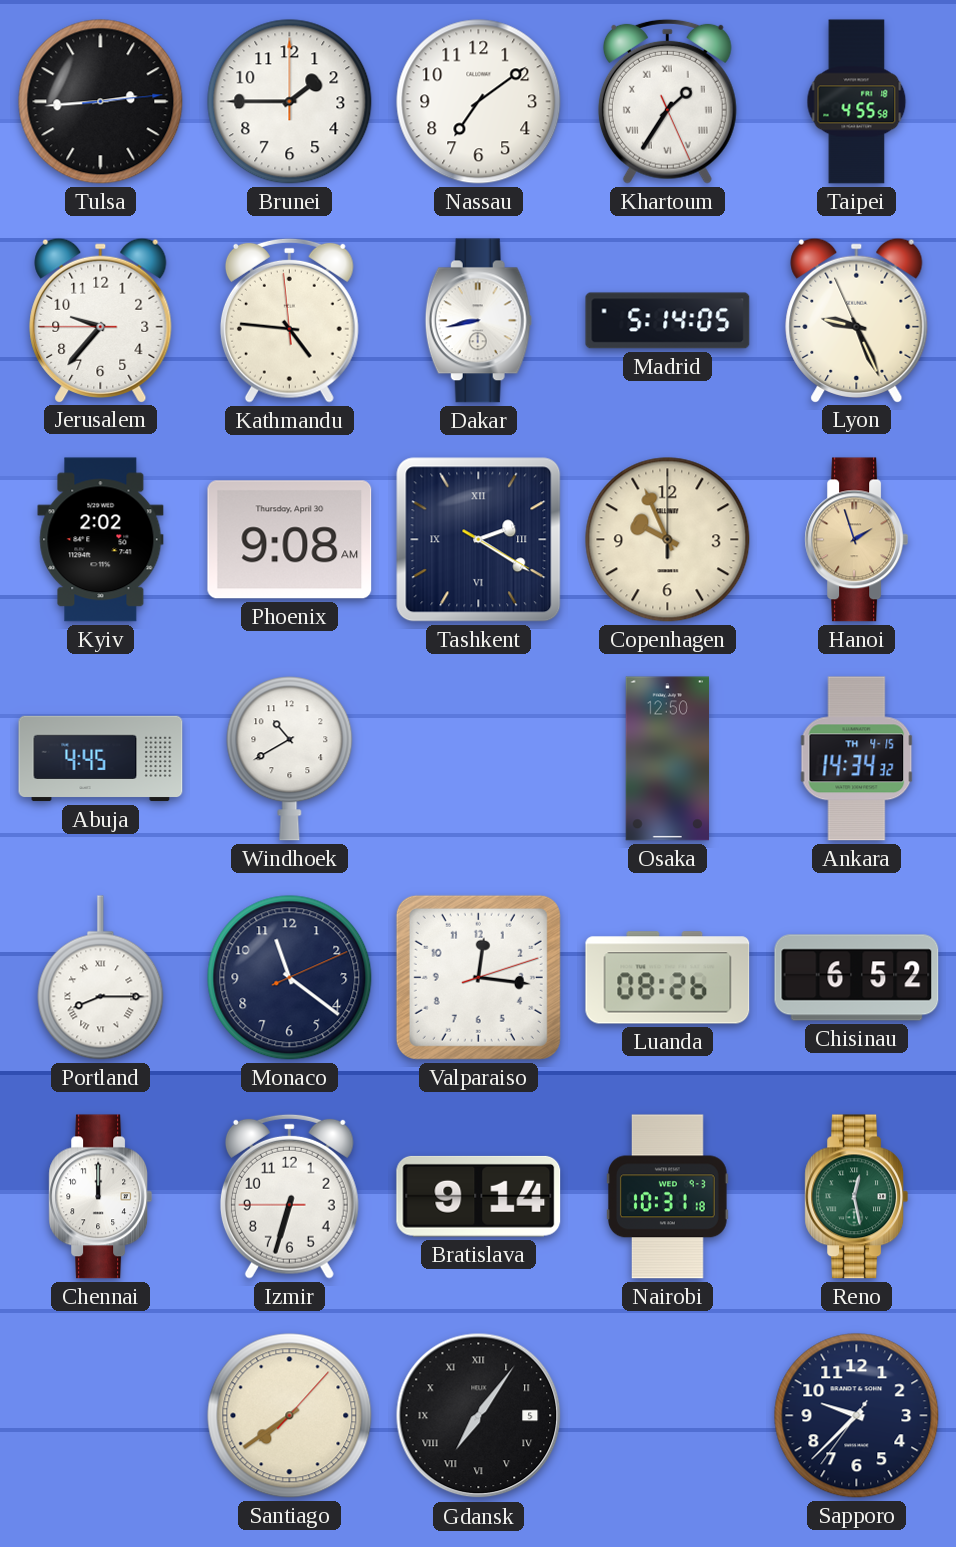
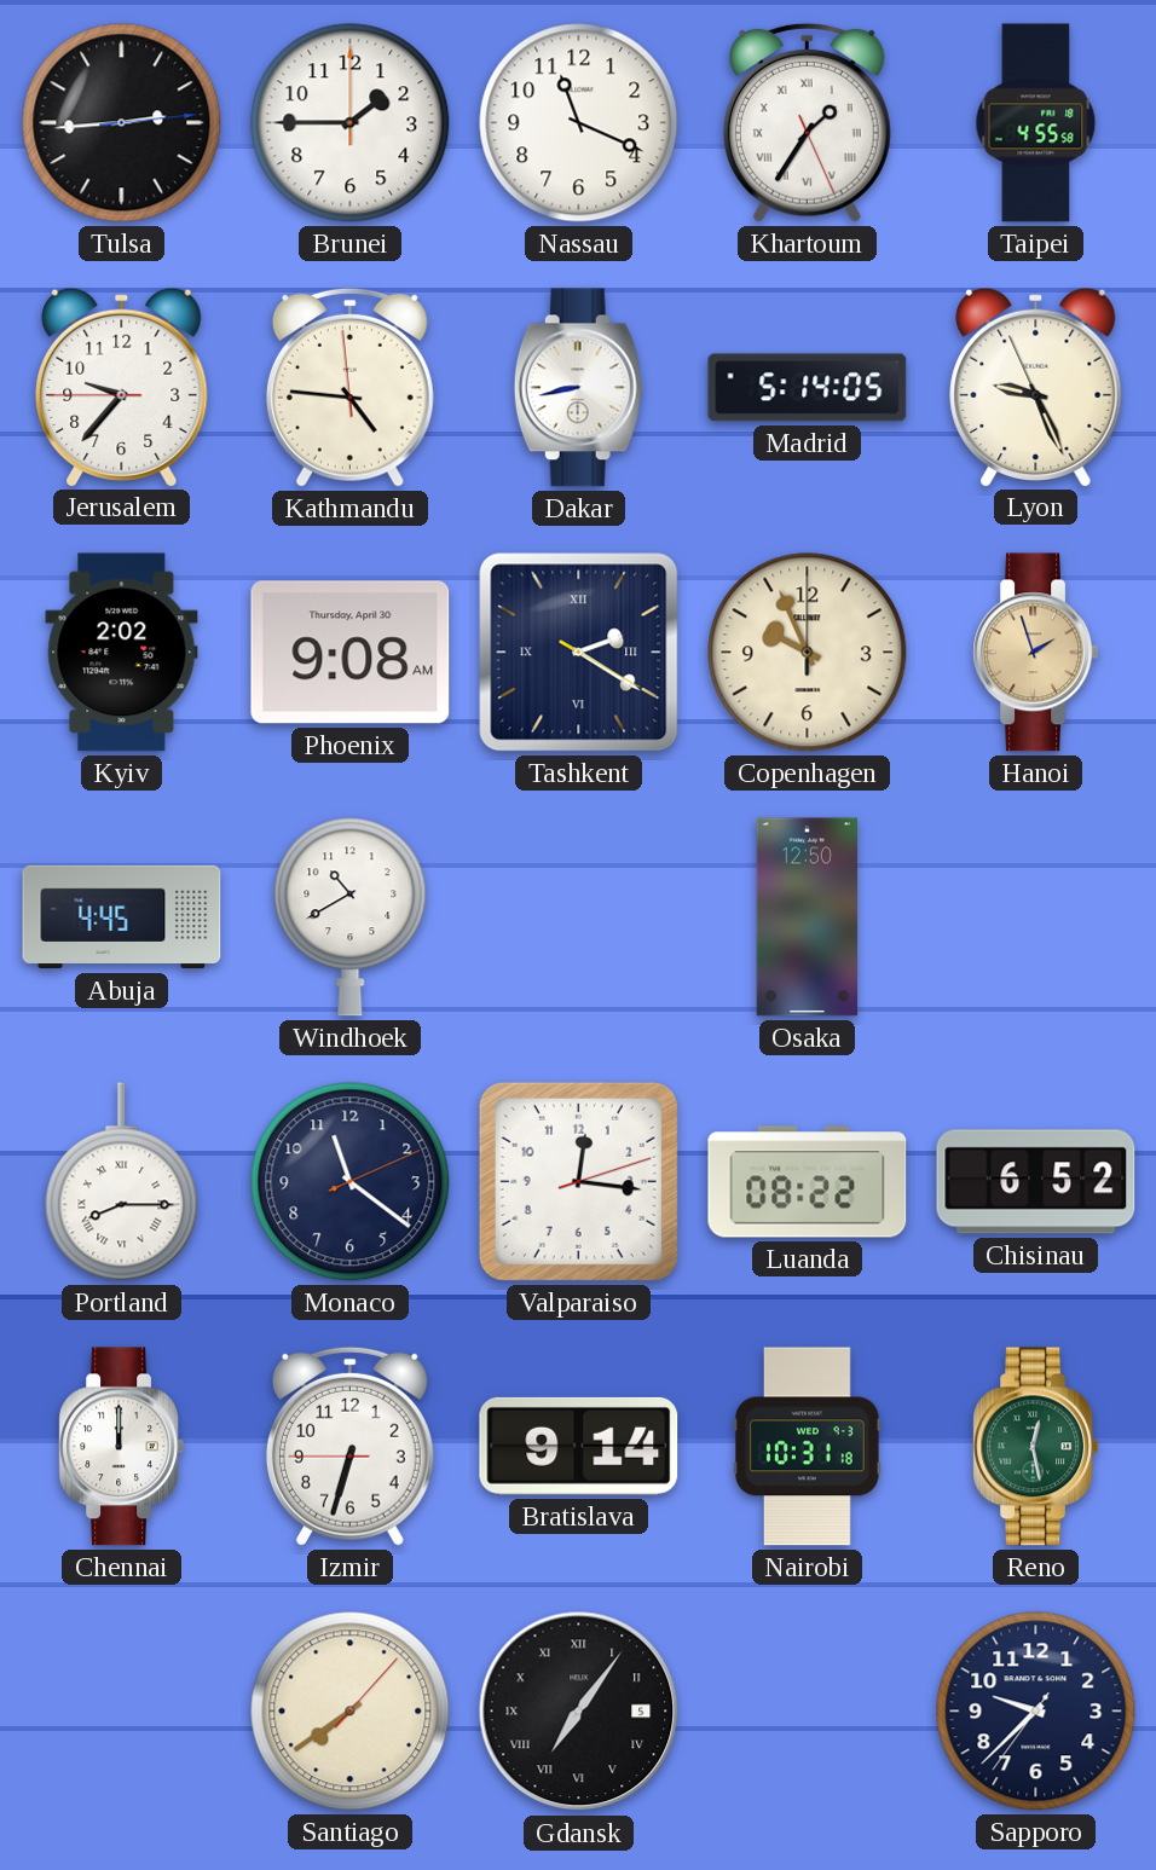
Nassau: 7:09 -> 11:19 (579, 123)
Ankara: 14:34 -> none (857, 759)
Luanda: 08:26 -> 08:22 (808, 1182)
